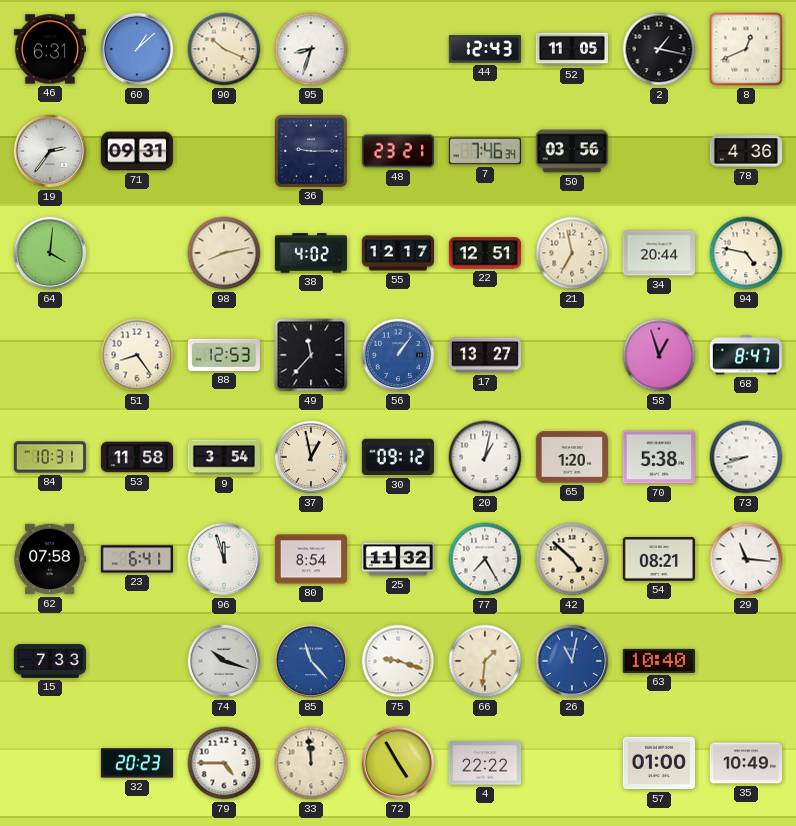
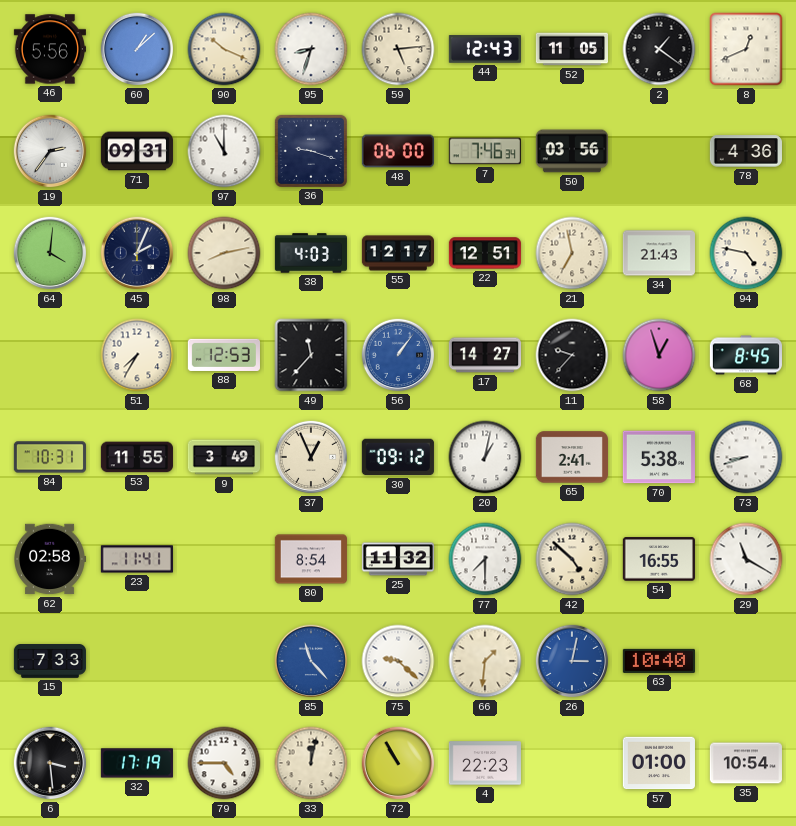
46: 6:31 -> 5:56 (50, 49)
59: none -> 5:14 (398, 49)
2: 1:17 -> 1:21 (659, 49)
97: none -> 11:00 (224, 151)
36: 9:15 -> 9:18 (311, 151)
48: 23:21 -> 06:00 (398, 151)
45: none -> 2:04 (137, 253)
38: 4:02 -> 4:03 (311, 253)
34: 20:44 -> 21:43 (659, 253)
51: 8:24 -> 7:35 (137, 355)
17: 13:27 -> 14:27 (484, 355)
11: none -> 9:37 (572, 355)
68: 8:47 -> 8:45 (746, 355)
53: 11:58 -> 11:55 (137, 457)
9: 3:54 -> 3:49 (223, 457)
37: 12:58 -> 12:56 (311, 457)
65: 1:20 -> 2:41 (572, 457)
62: 07:58 -> 02:58 (50, 559)
23: 6:41 -> 11:41 (137, 559)
96: 11:57 -> none (224, 559)
77: 7:25 -> 7:30 (485, 559)
54: 08:21 -> 16:55 (659, 559)
29: 11:16 -> 11:20 (746, 559)
74: 10:18 -> none (224, 661)
75: 9:18 -> 9:22 (398, 661)
26: 11:02 -> 3:02 (572, 661)
6: none -> 3:29 (50, 763)
32: 20:23 -> 17:19 (137, 763)
33: 11:59 -> 12:02 (311, 763)
72: 4:55 -> 10:55 (398, 763)
4: 22:22 -> 22:23 (485, 763)
35: 10:49 -> 10:54 (746, 763)
